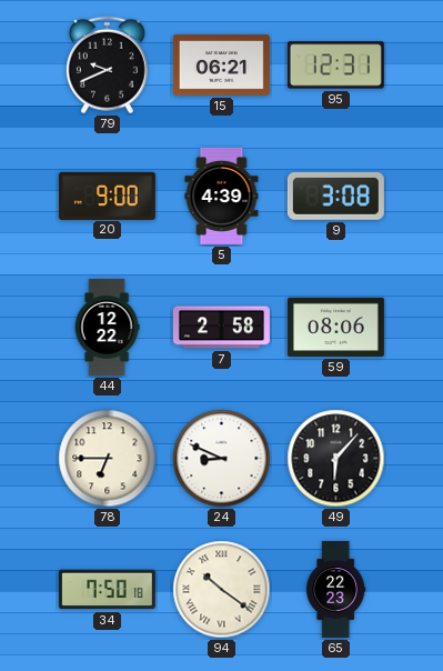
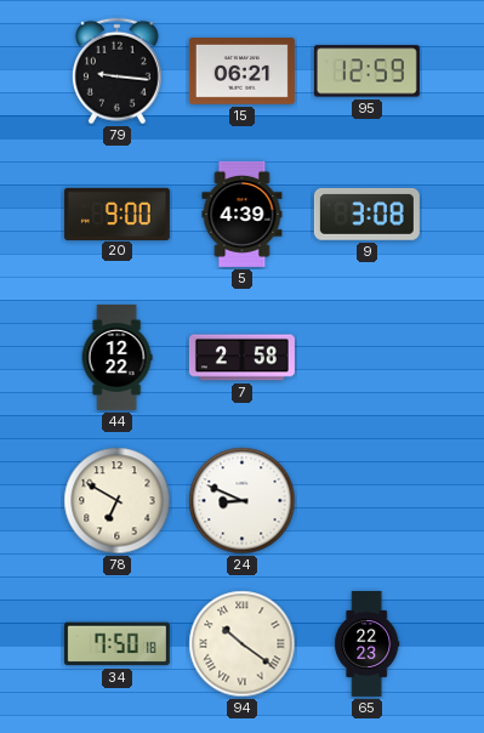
79: 9:41 -> 9:16 (116, 72)
95: 12:31 -> 12:59 (366, 72)
59: 08:06 -> none (335, 327)
78: 6:45 -> 6:50 (118, 501)
49: 6:07 -> none (336, 459)
